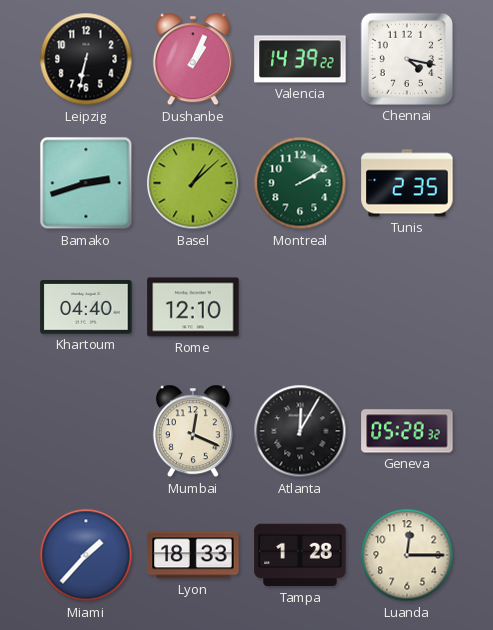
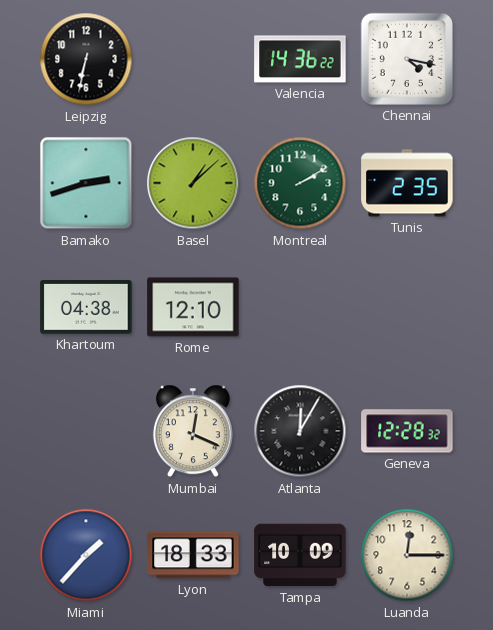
Dushanbe: 1:04 -> none (193, 59)
Valencia: 14:39 -> 14:36 (300, 59)
Khartoum: 04:40 -> 04:38 (86, 308)
Geneva: 05:28 -> 12:28 (407, 431)
Tampa: 1:28 -> 10:09 (300, 555)
